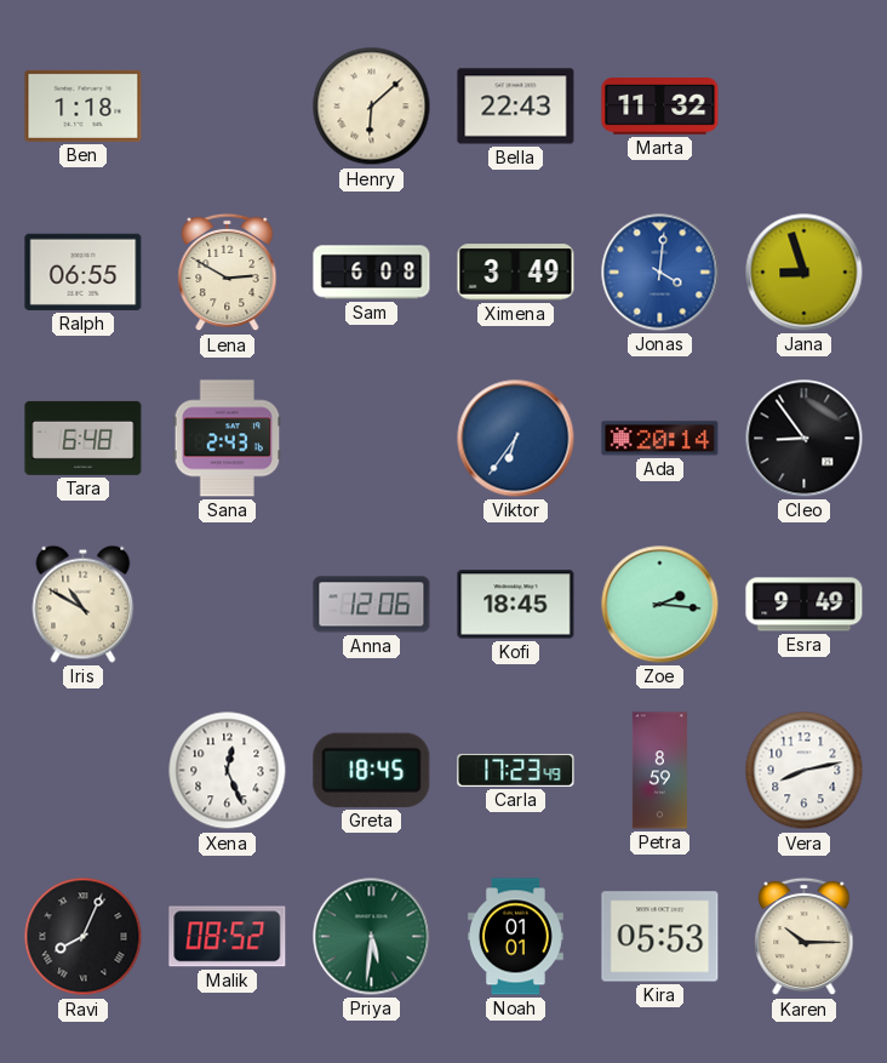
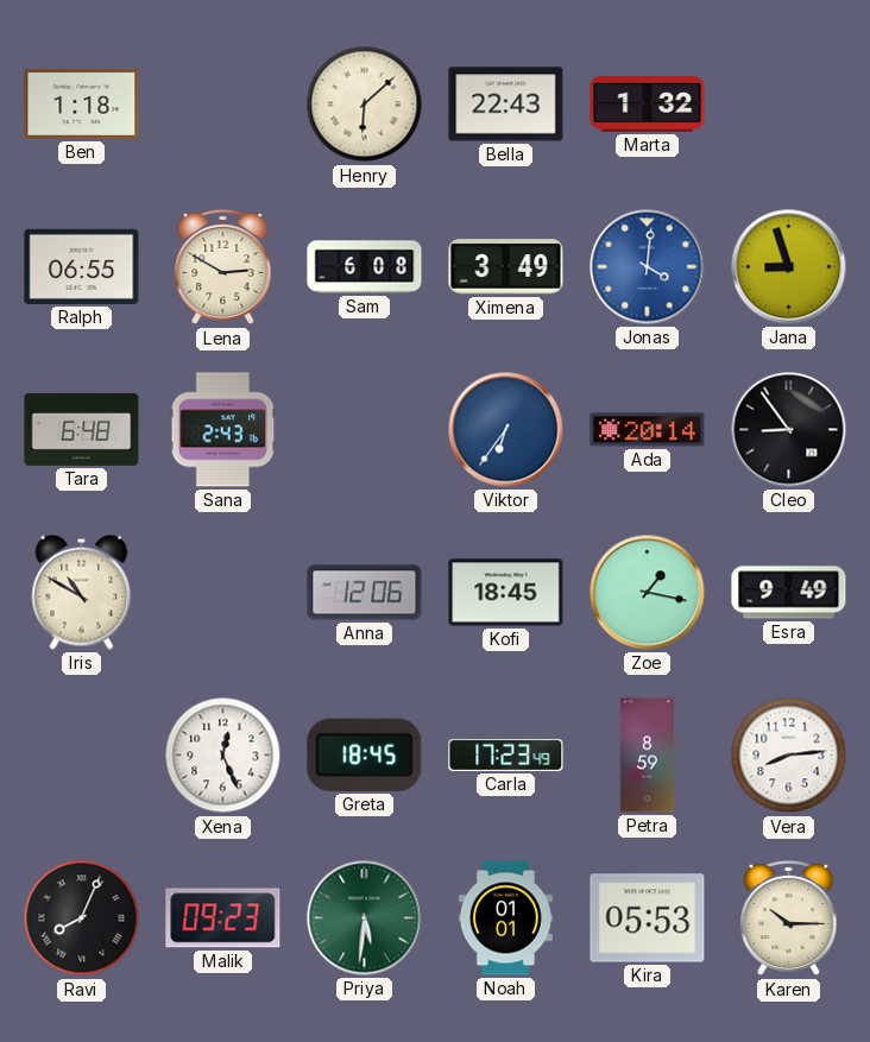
Marta: 11:32 -> 1:32 (648, 105)
Zoe: 2:16 -> 1:17 (648, 593)
Vera: 8:13 -> 8:14 (789, 756)
Malik: 08:52 -> 09:23 (223, 918)
